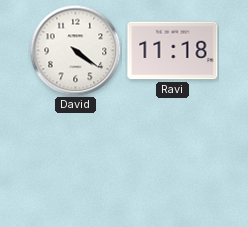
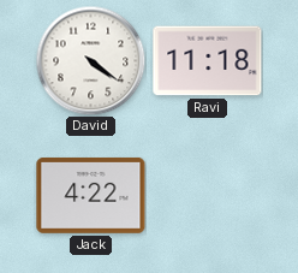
Jack: none -> 4:22 (91, 195)
